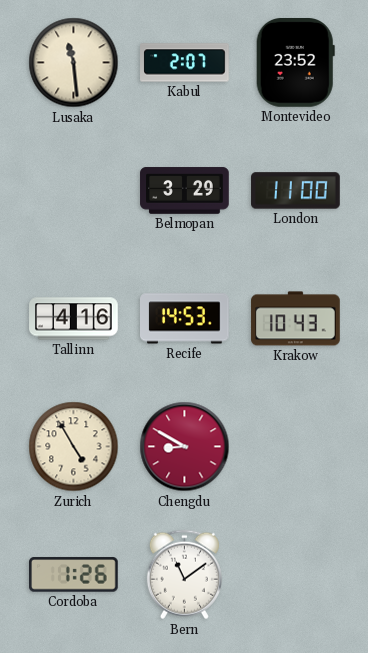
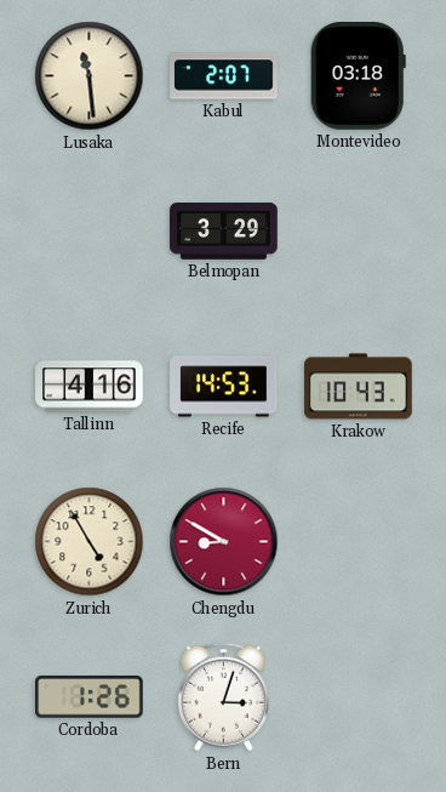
Montevideo: 23:52 -> 03:18 (358, 76)
London: 11:00 -> none (296, 191)
Bern: 11:09 -> 3:03 (223, 697)
